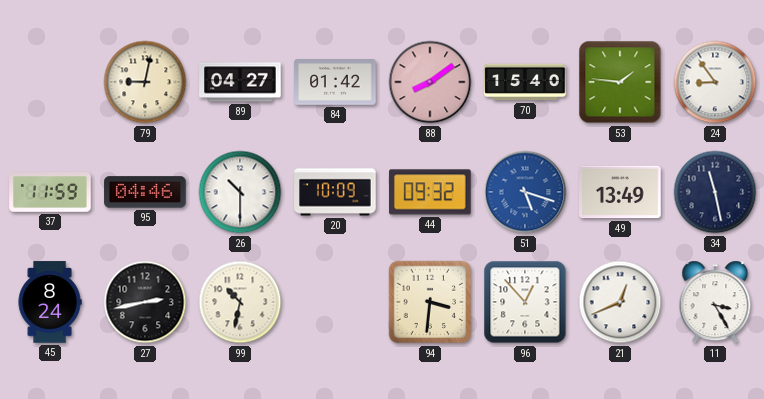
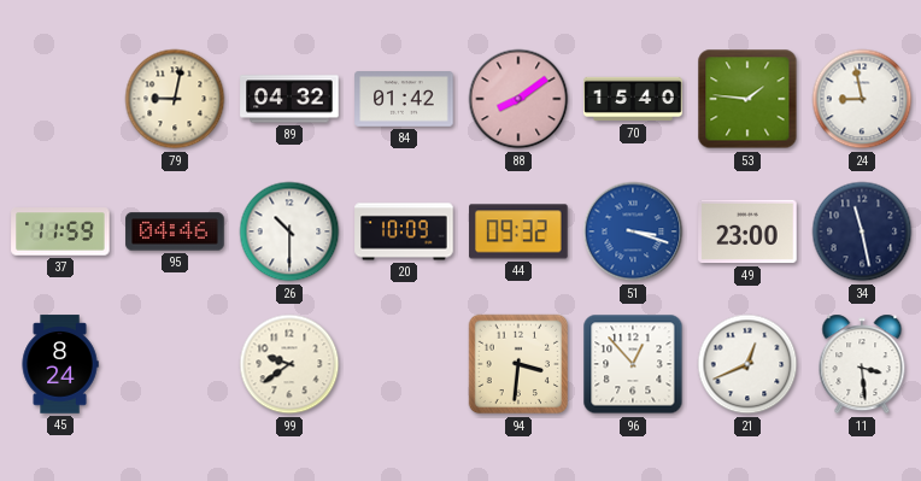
89: 04:27 -> 04:32 (289, 99)
24: 8:54 -> 8:58 (862, 99)
51: 5:18 -> 3:18 (633, 231)
49: 13:49 -> 23:00 (747, 231)
27: 2:43 -> none (145, 302)
99: 10:32 -> 9:39 (289, 364)
11: 3:25 -> 3:29 (862, 364)
